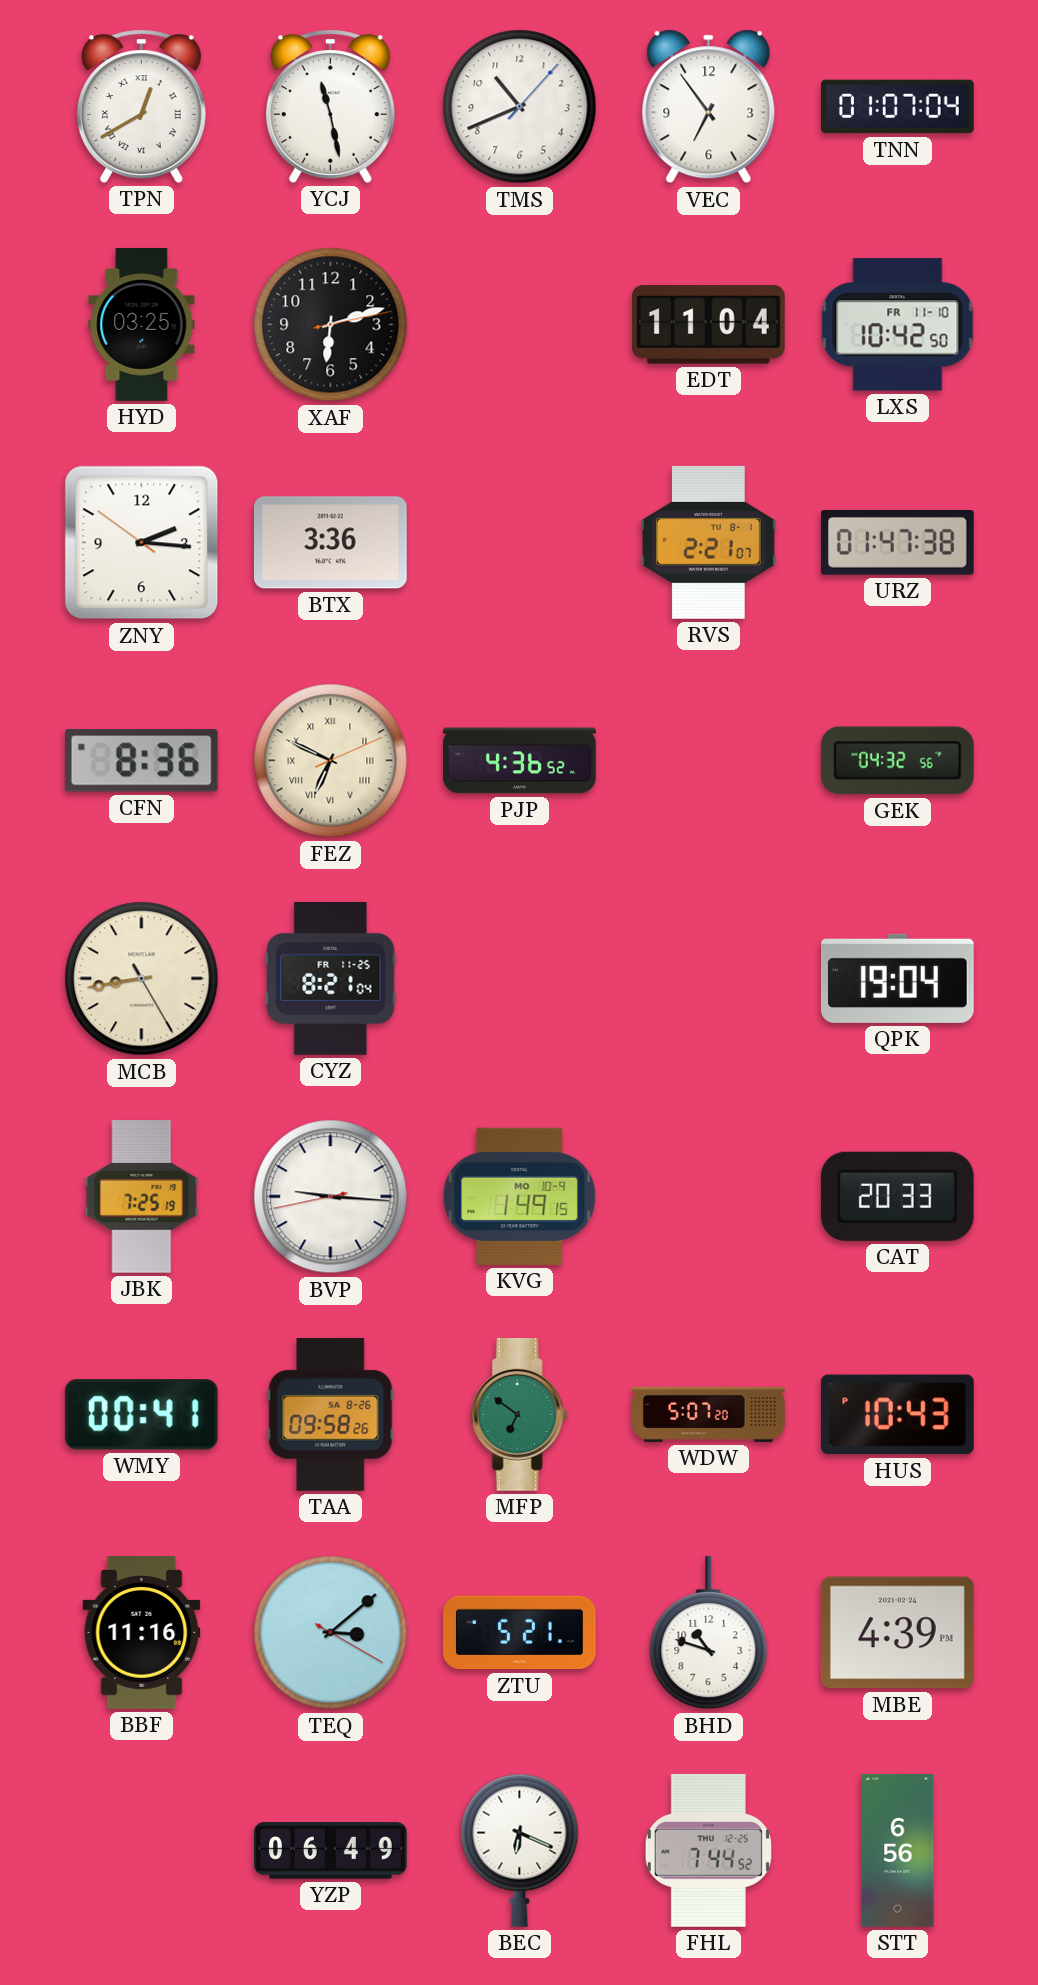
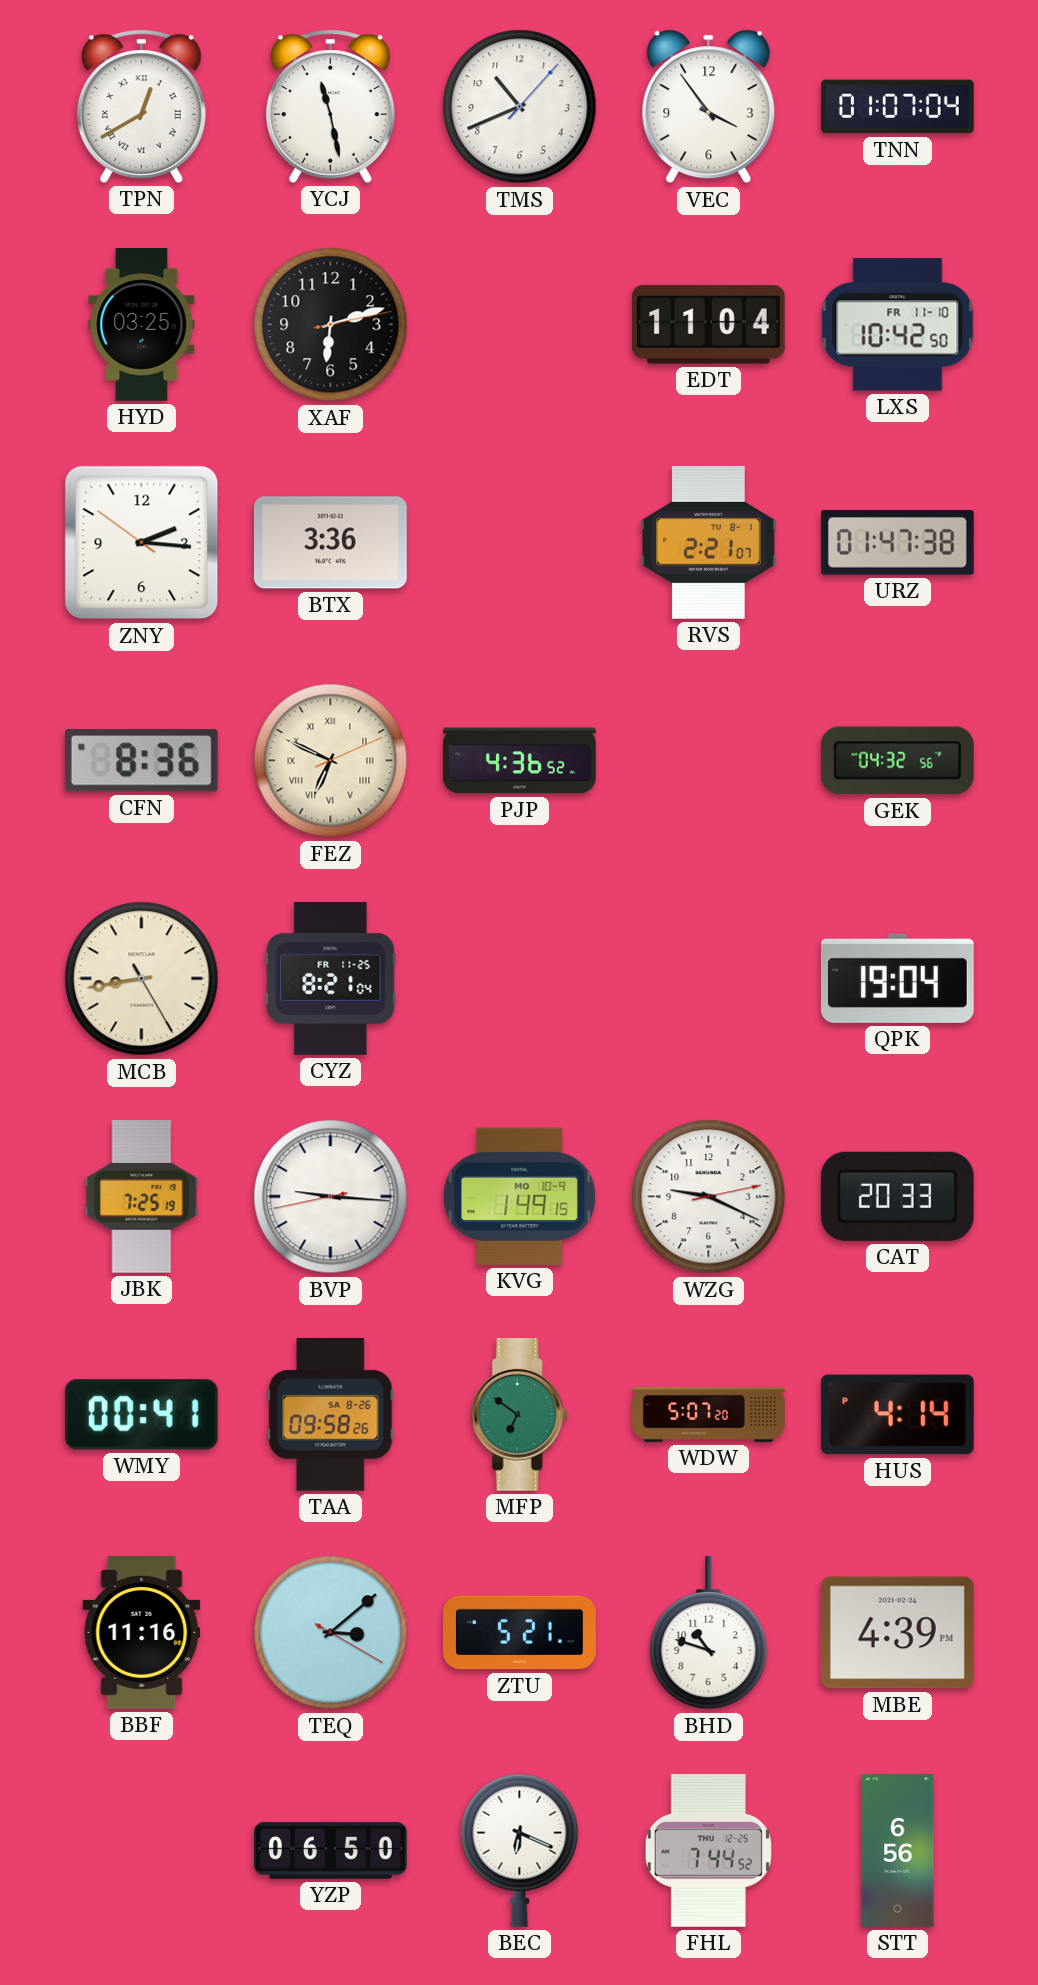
VEC: 6:54 -> 3:54 (709, 107)
WZG: none -> 9:19 (709, 1197)
HUS: 10:43 -> 4:14 (897, 1415)
YZP: 06:49 -> 06:50 (331, 1851)
